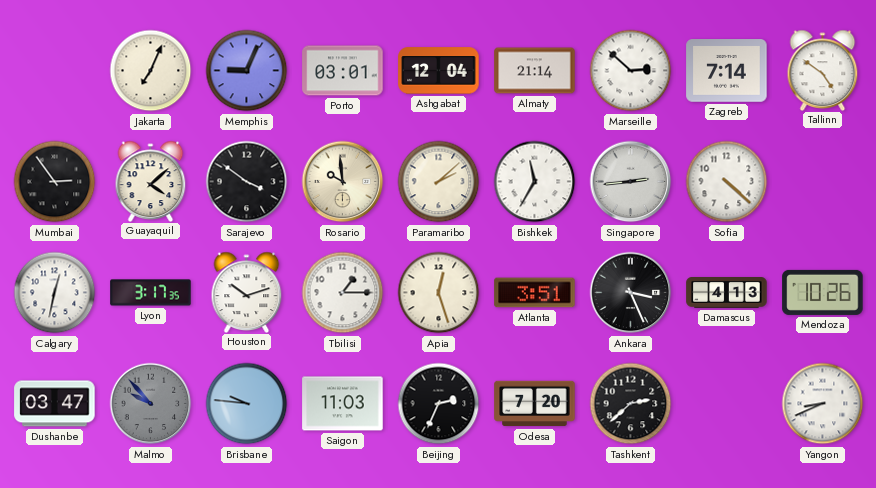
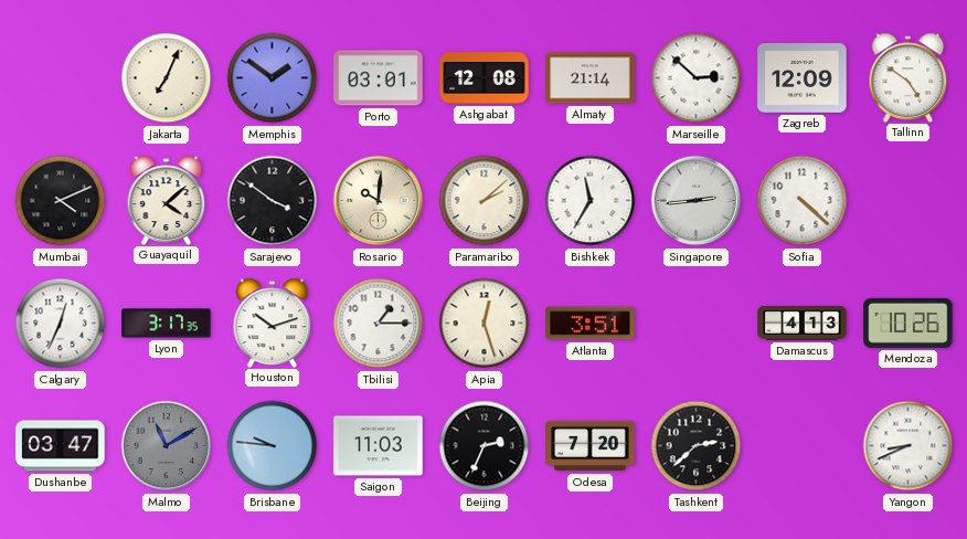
Memphis: 9:04 -> 1:51 (273, 78)
Ashgabat: 12:04 -> 12:08 (485, 78)
Zagreb: 7:14 -> 12:09 (803, 78)
Mumbai: 2:54 -> 4:11 (61, 201)
Rosario: 9:59 -> 10:01 (379, 201)
Calgary: 12:32 -> 12:34 (61, 324)
Ankara: 3:26 -> none (631, 293)
Malmo: 9:53 -> 11:10 (167, 446)
